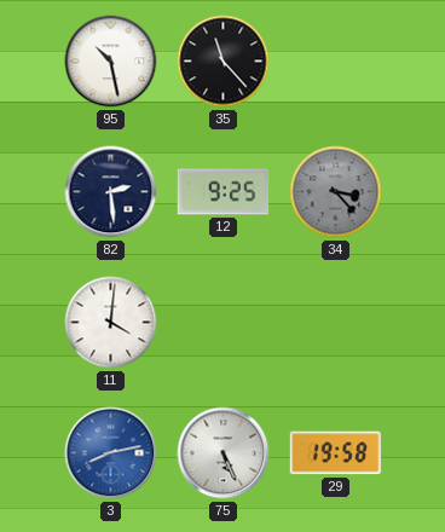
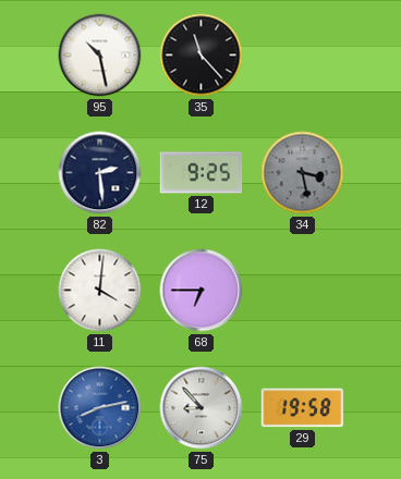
34: 3:23 -> 3:28 (303, 173)
68: none -> 6:45 (202, 291)
75: 5:26 -> 8:53 (202, 408)
